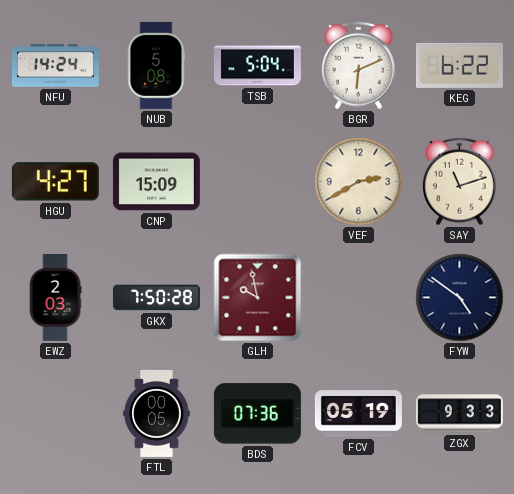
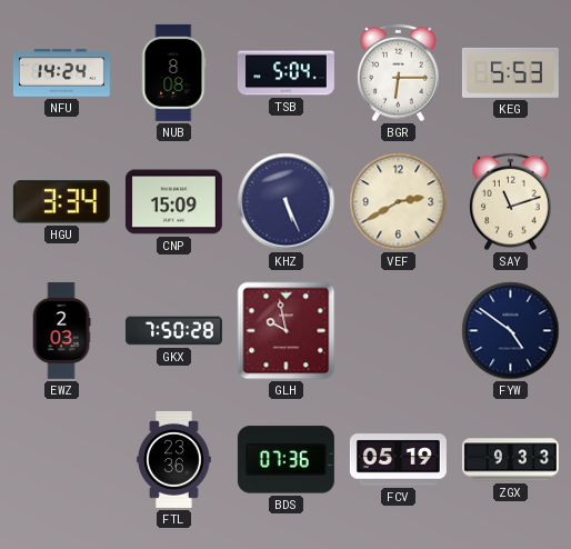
NUB: 5:08 -> 8:08 (173, 72)
BGR: 6:11 -> 6:15 (399, 73)
KEG: 6:22 -> 5:53 (510, 72)
HGU: 4:27 -> 3:34 (61, 202)
KHZ: none -> 5:26 (287, 202)
FTL: 00:05 -> 23:36 (174, 459)
